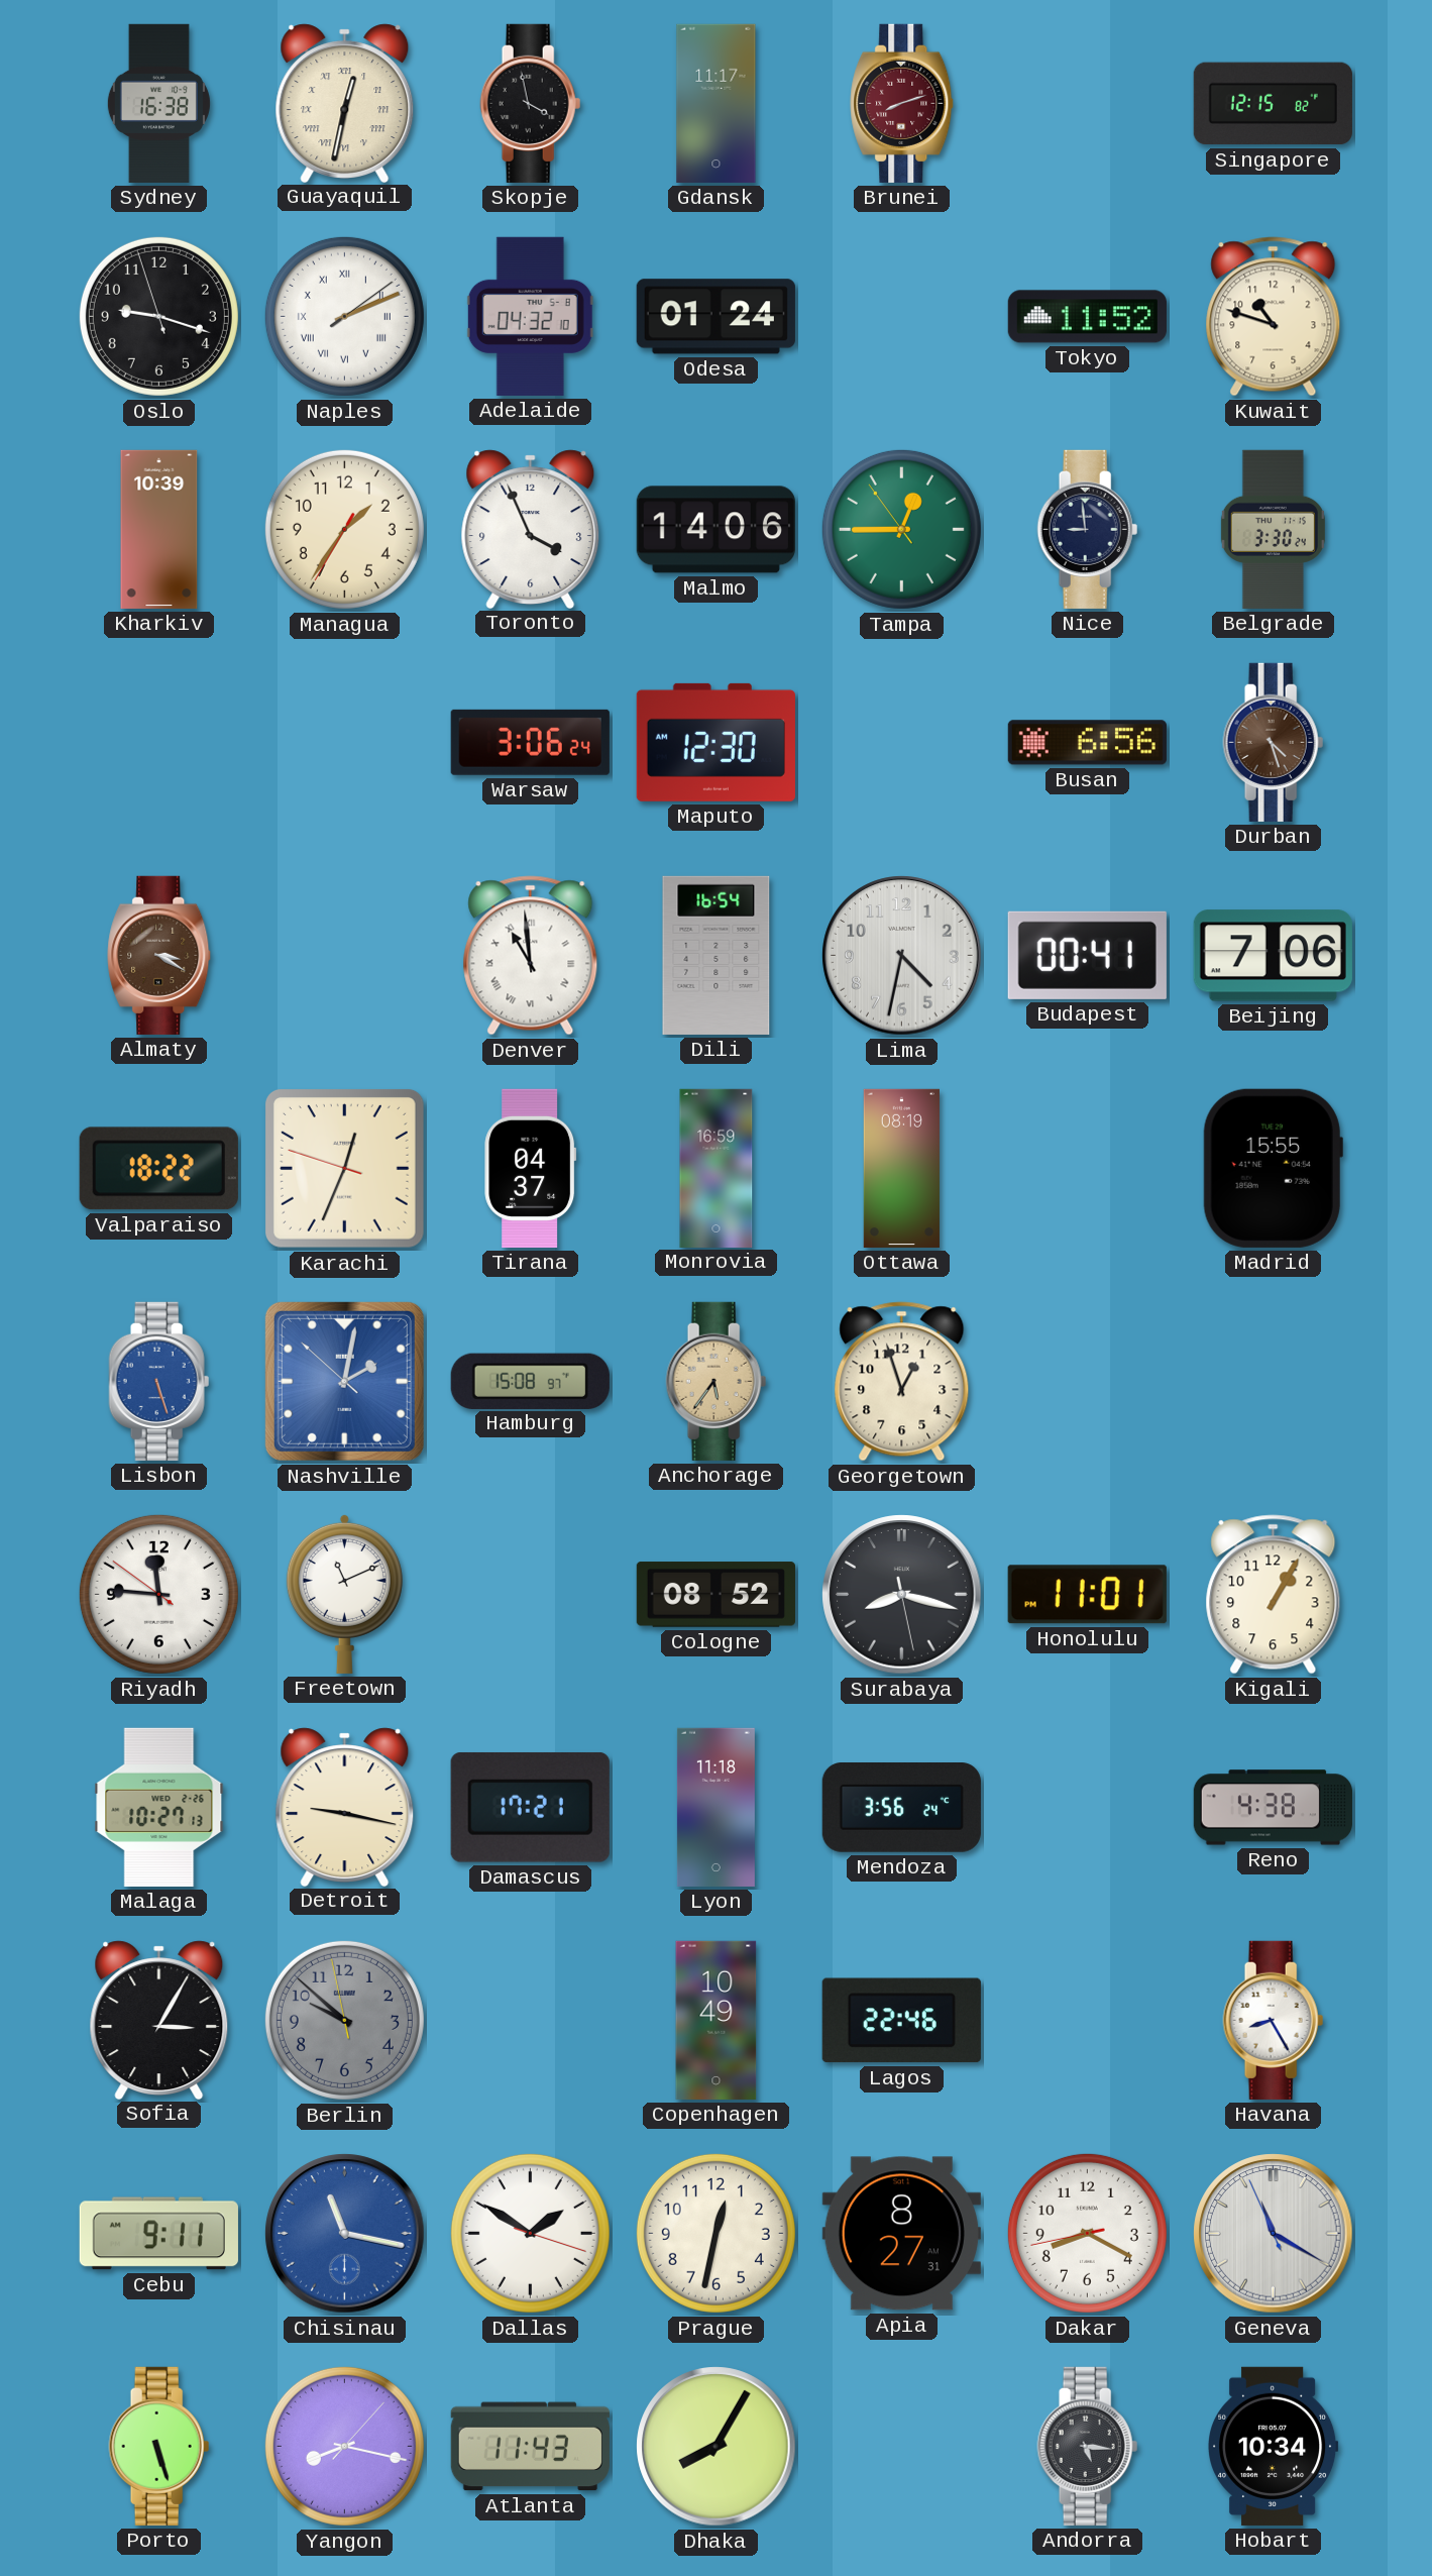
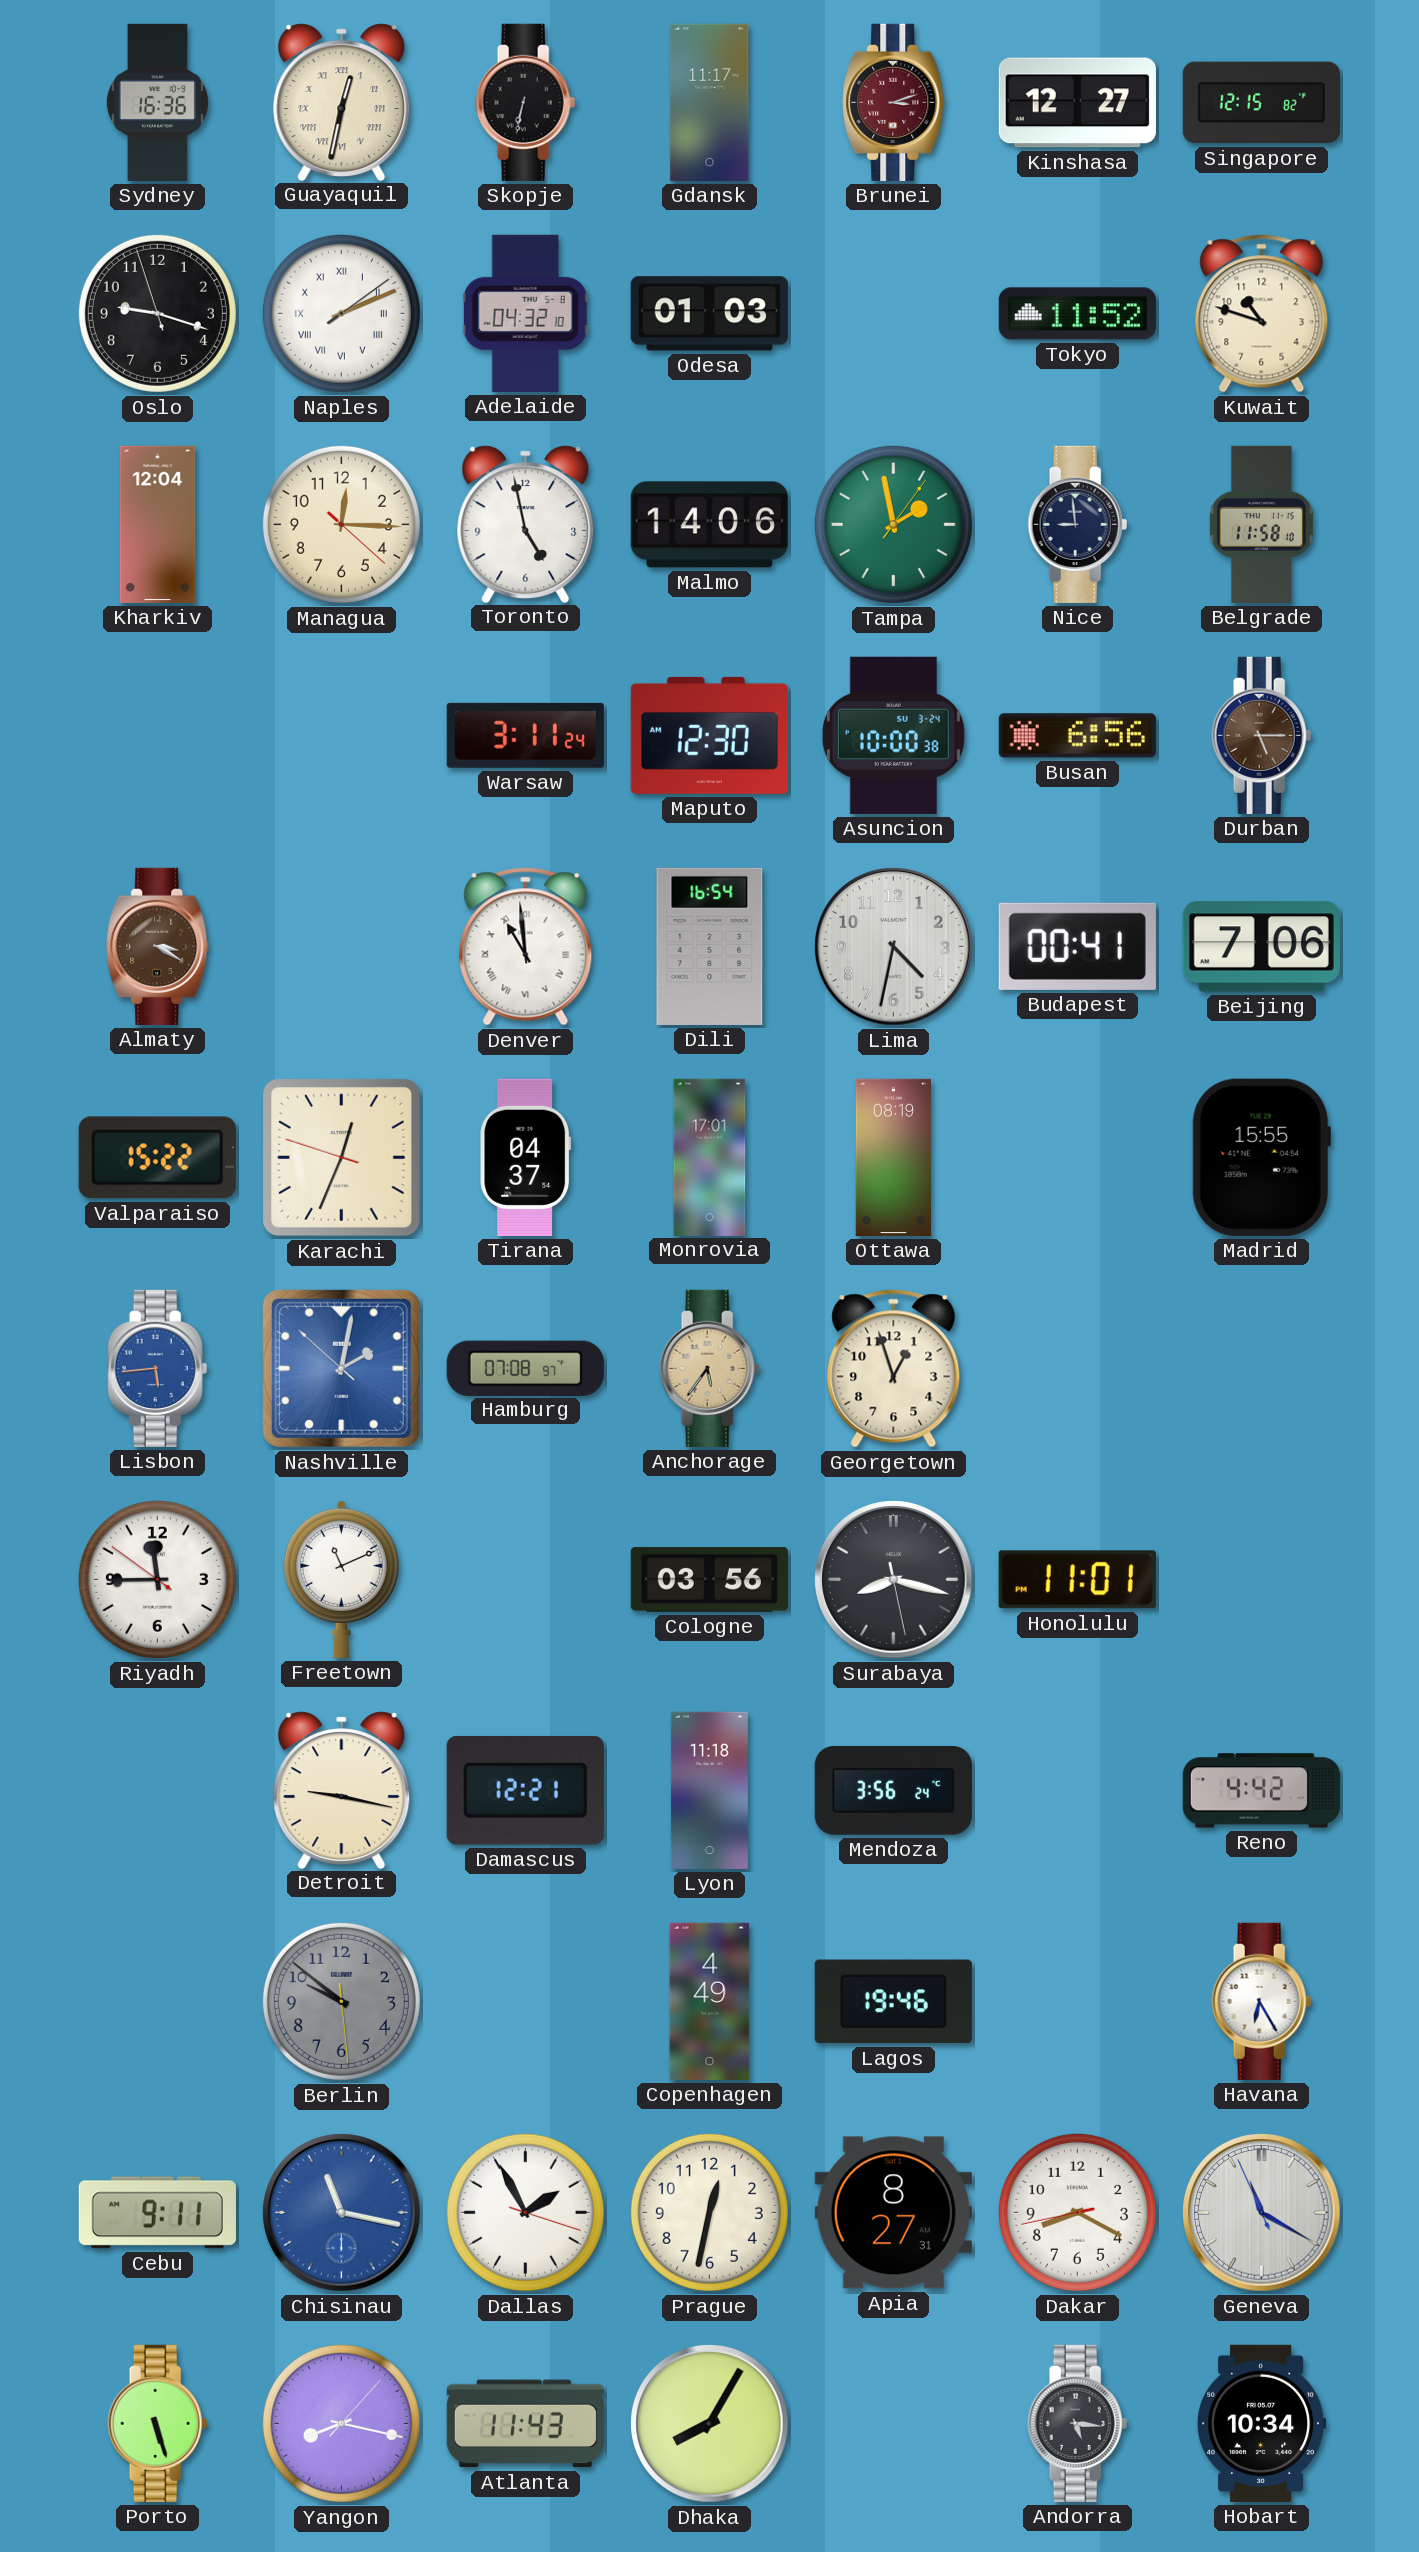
Sydney: 16:38 -> 16:36 (157, 102)
Skopje: 3:58 -> 6:32 (526, 102)
Brunei: 8:12 -> 3:12 (894, 102)
Kinshasa: none -> 12:27 (1077, 103)
Odesa: 01:24 -> 01:03 (709, 314)
Kharkiv: 10:39 -> 12:04 (158, 524)
Managua: 1:35 -> 12:15 (341, 524)
Toronto: 3:56 -> 4:58 (526, 524)
Tampa: 12:44 -> 1:58 (893, 524)
Belgrade: 3:30 -> 11:58 (1261, 524)
Warsaw: 3:06 -> 3:11 (525, 735)
Asuncion: none -> 10:00 (893, 735)
Durban: 4:27 -> 5:15 (1262, 735)
Valparaiso: 18:22 -> 15:22 (157, 1158)
Monrovia: 16:59 -> 17:01 (710, 1157)
Lisbon: 5:27 -> 5:44 (158, 1368)
Hamburg: 15:08 -> 07:08 (525, 1368)
Riyadh: 11:45 -> 11:44 (157, 1579)
Cologne: 08:52 -> 03:56 (709, 1580)
Kigali: 1:05 -> none (1274, 1595)
Malaga: 10:27 -> none (159, 1807)
Damascus: 17:21 -> 12:21 (525, 1790)
Reno: 4:38 -> 4:42 (1261, 1791)
Sofia: 3:05 -> none (159, 2020)
Berlin: 9:51:58 -> 9:51:29 (341, 2001)
Copenhagen: 10:49 -> 4:49 (710, 2001)
Lagos: 22:46 -> 19:46 (893, 2002)
Havana: 8:25 -> 6:25 (1262, 2001)
Dallas: 1:50 -> 1:55 (525, 2212)
